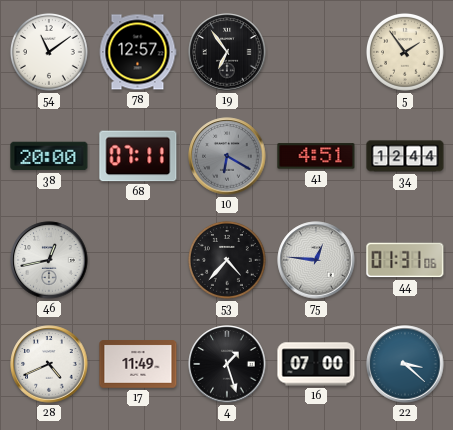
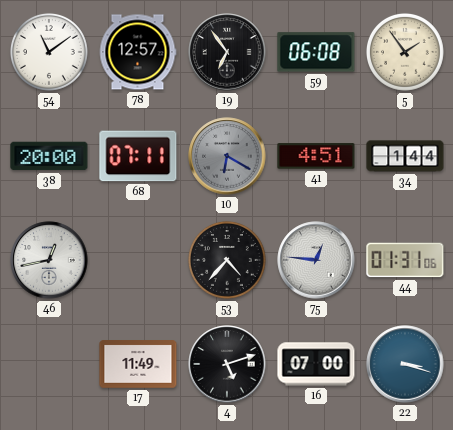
59: none -> 06:08 (316, 52)
34: 12:44 -> 1:44 (405, 156)
28: 4:41 -> none (49, 364)
4: 1:27 -> 5:12 (227, 364)
22: 3:22 -> 3:18 (405, 364)
